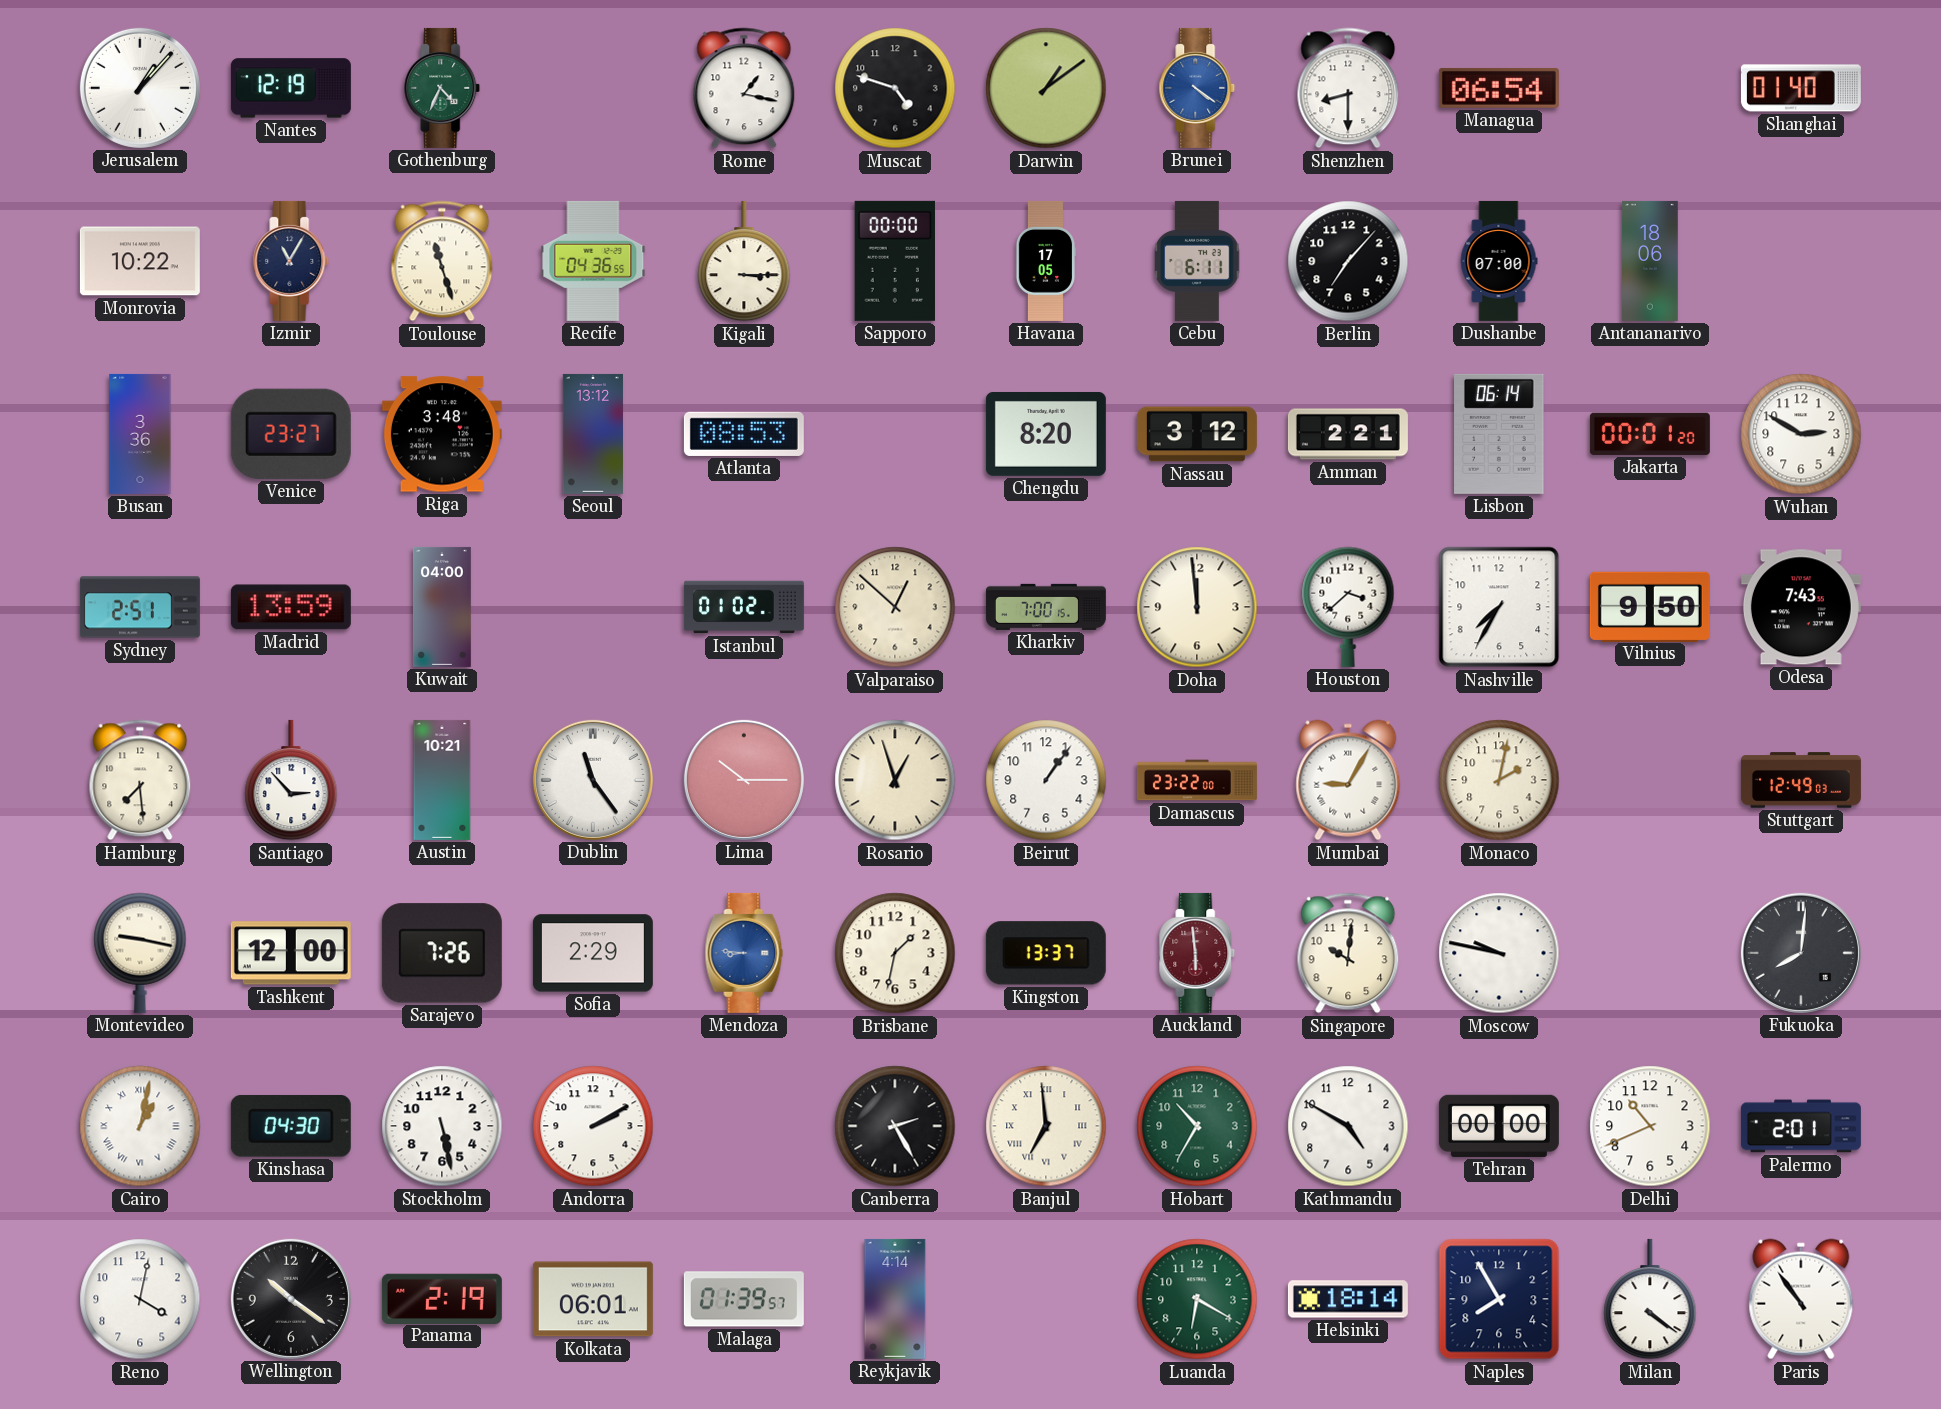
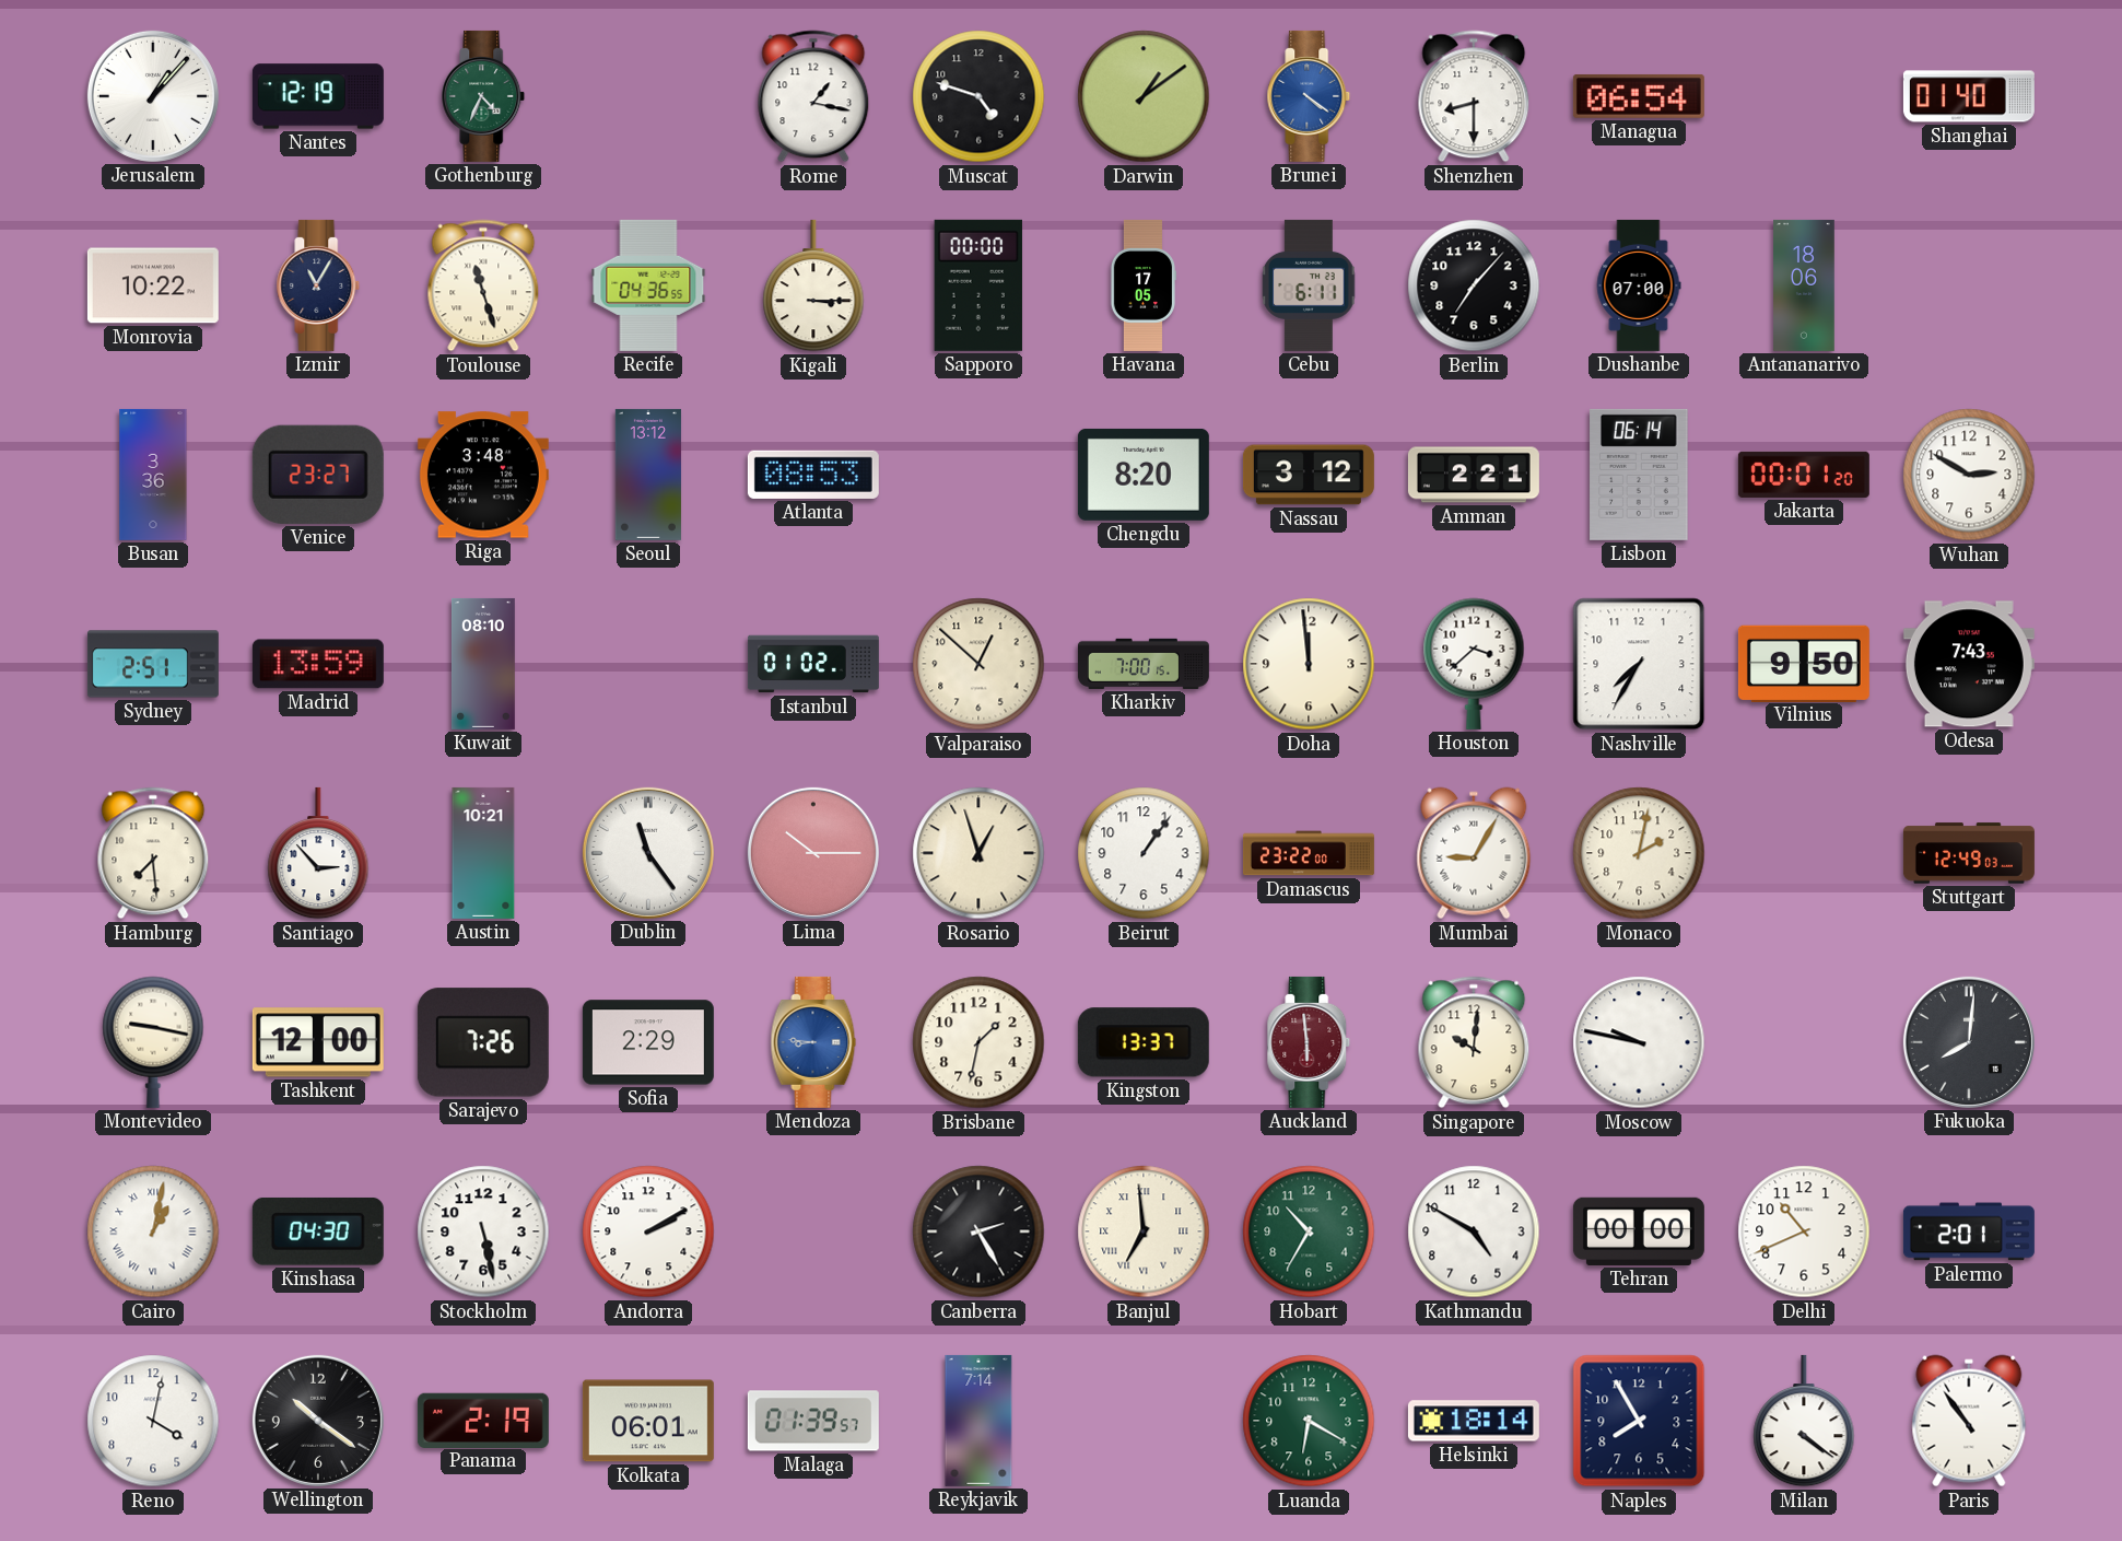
Kuwait: 04:00 -> 08:10 (484, 664)
Reykjavik: 4:14 -> 7:14 (978, 1421)
